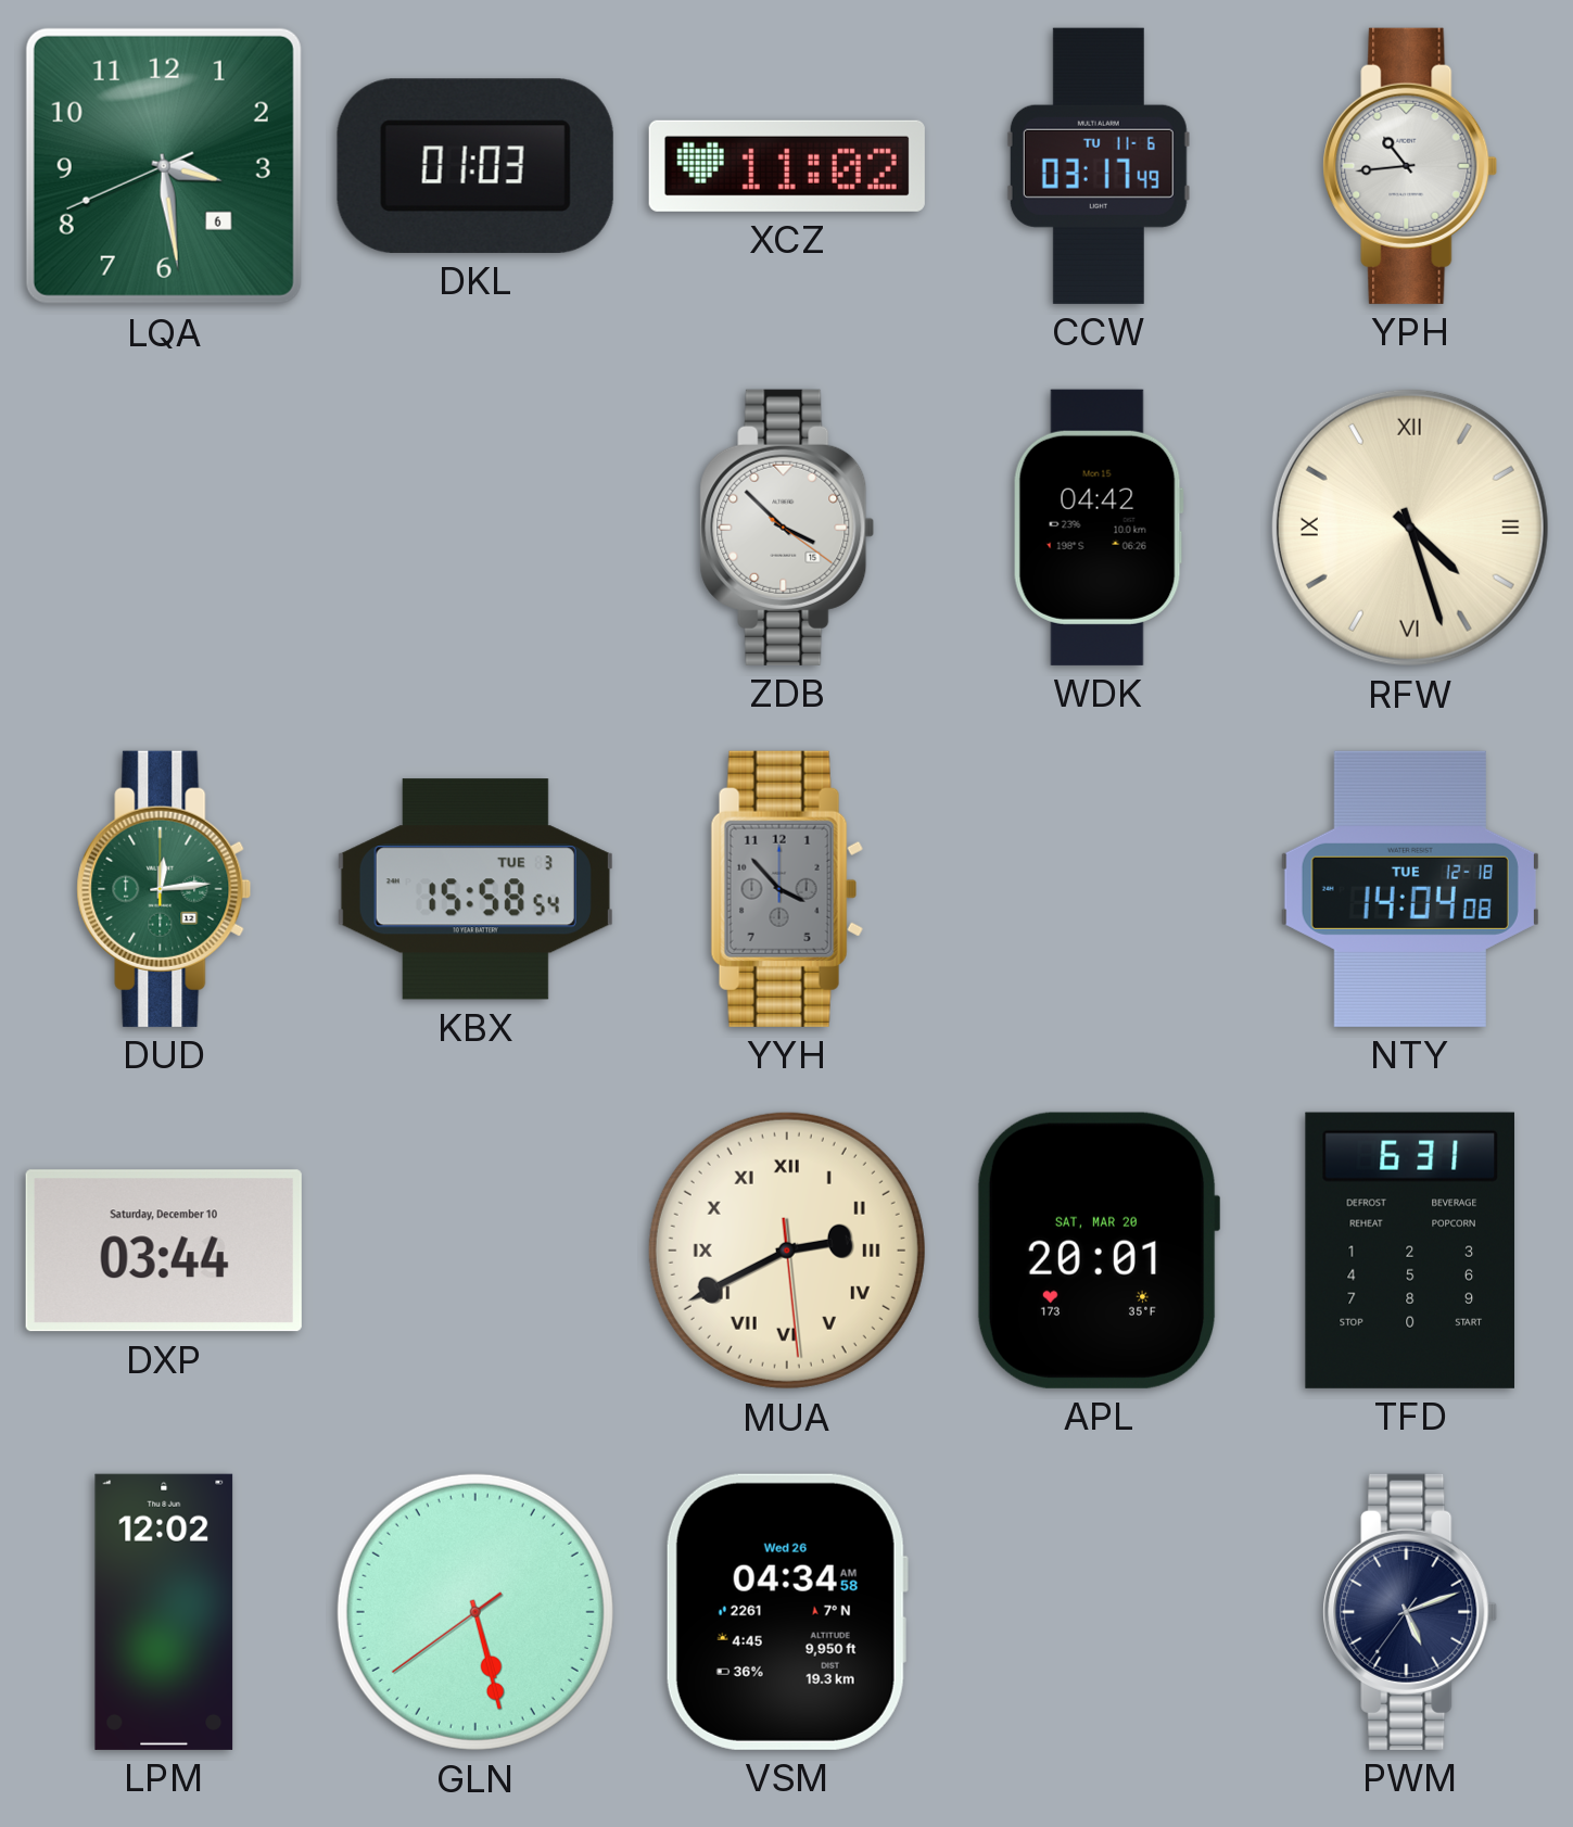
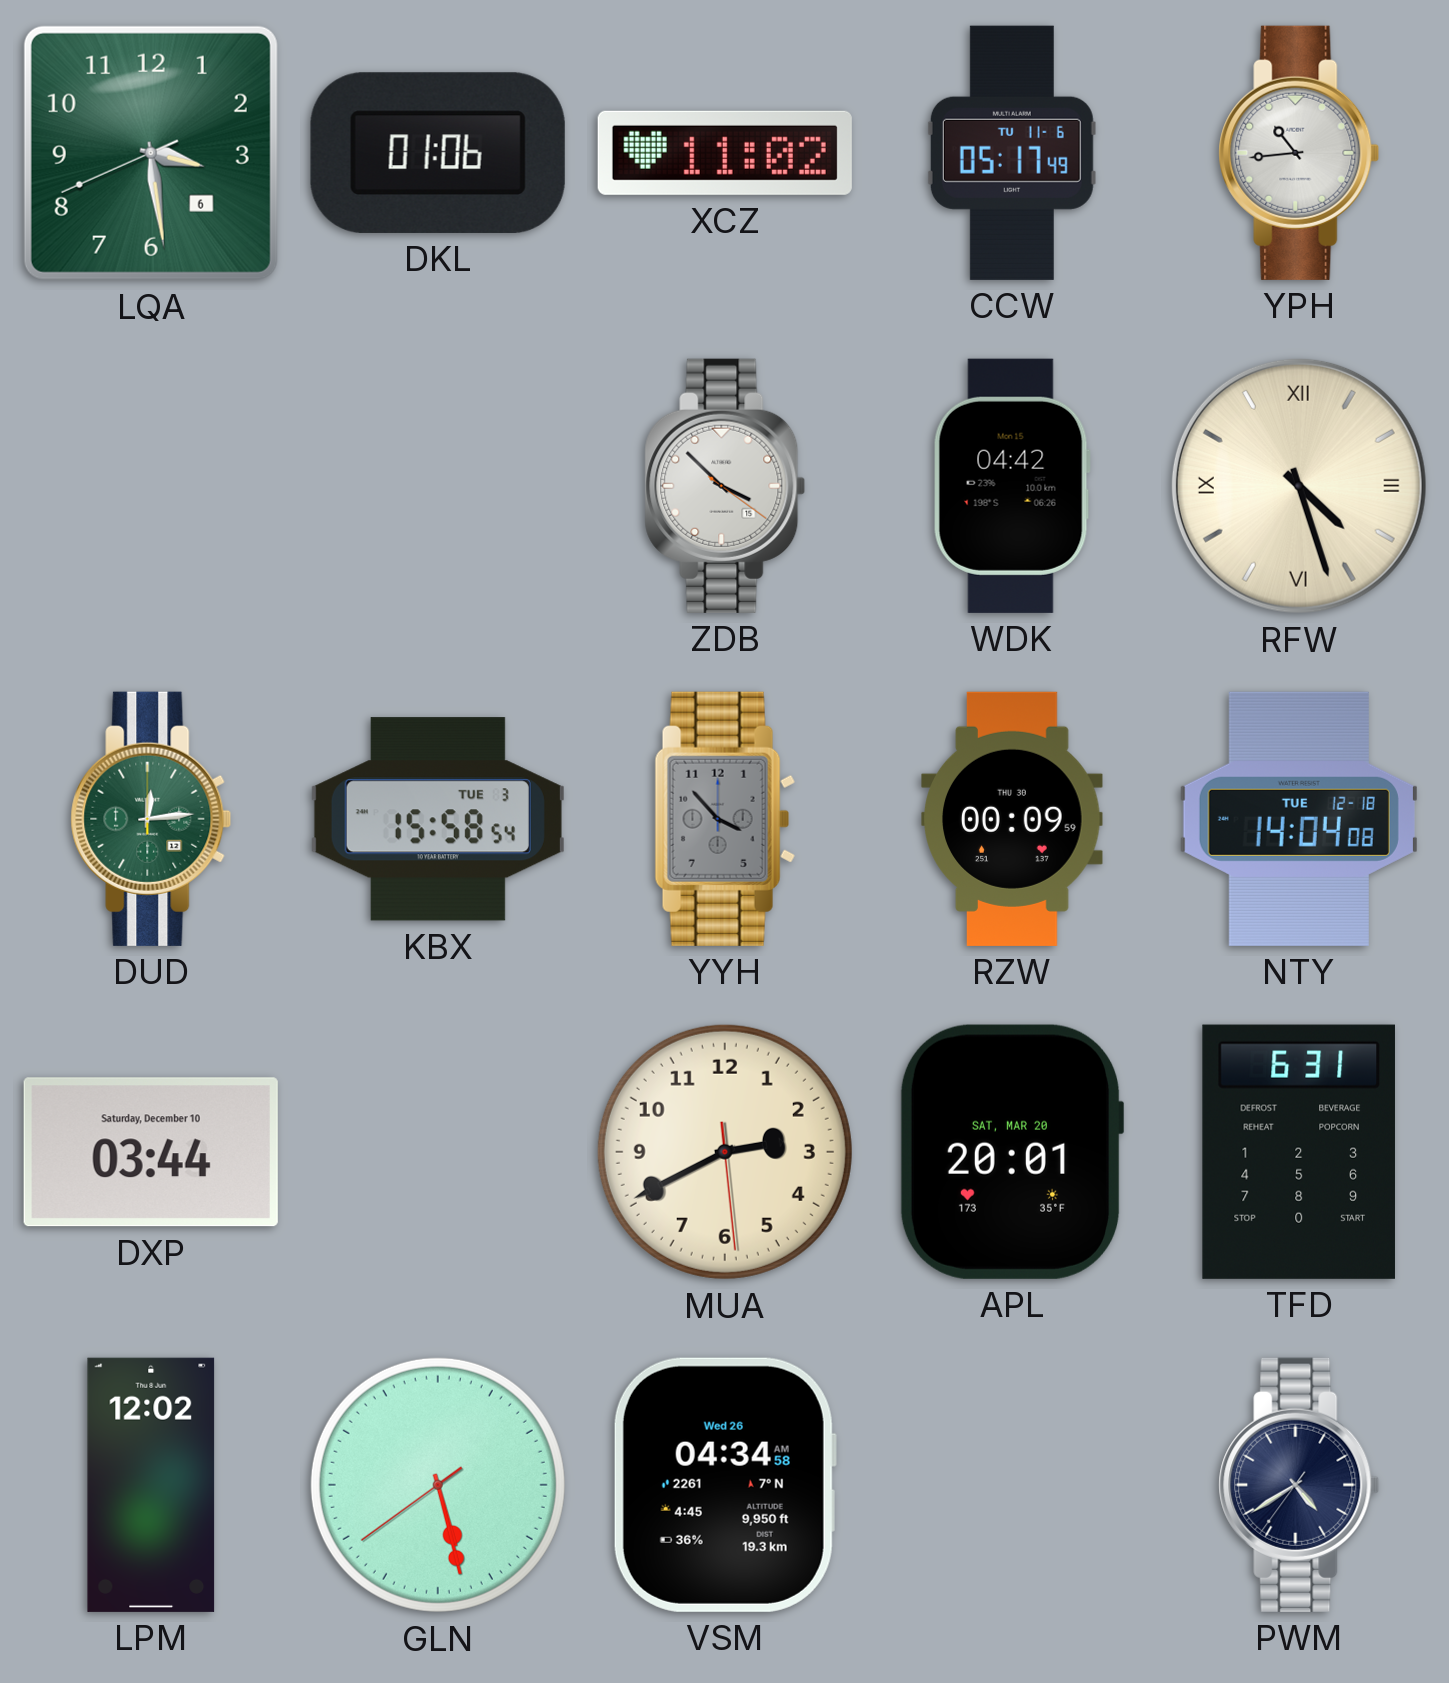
DKL: 01:03 -> 01:06 (438, 153)
CCW: 03:17 -> 05:17 (1012, 153)
RZW: none -> 00:09 (1012, 819)
MUA numerals: Roman -> Arabic (725, 1152)
PWM: 5:11 -> 4:39 (1299, 1485)
